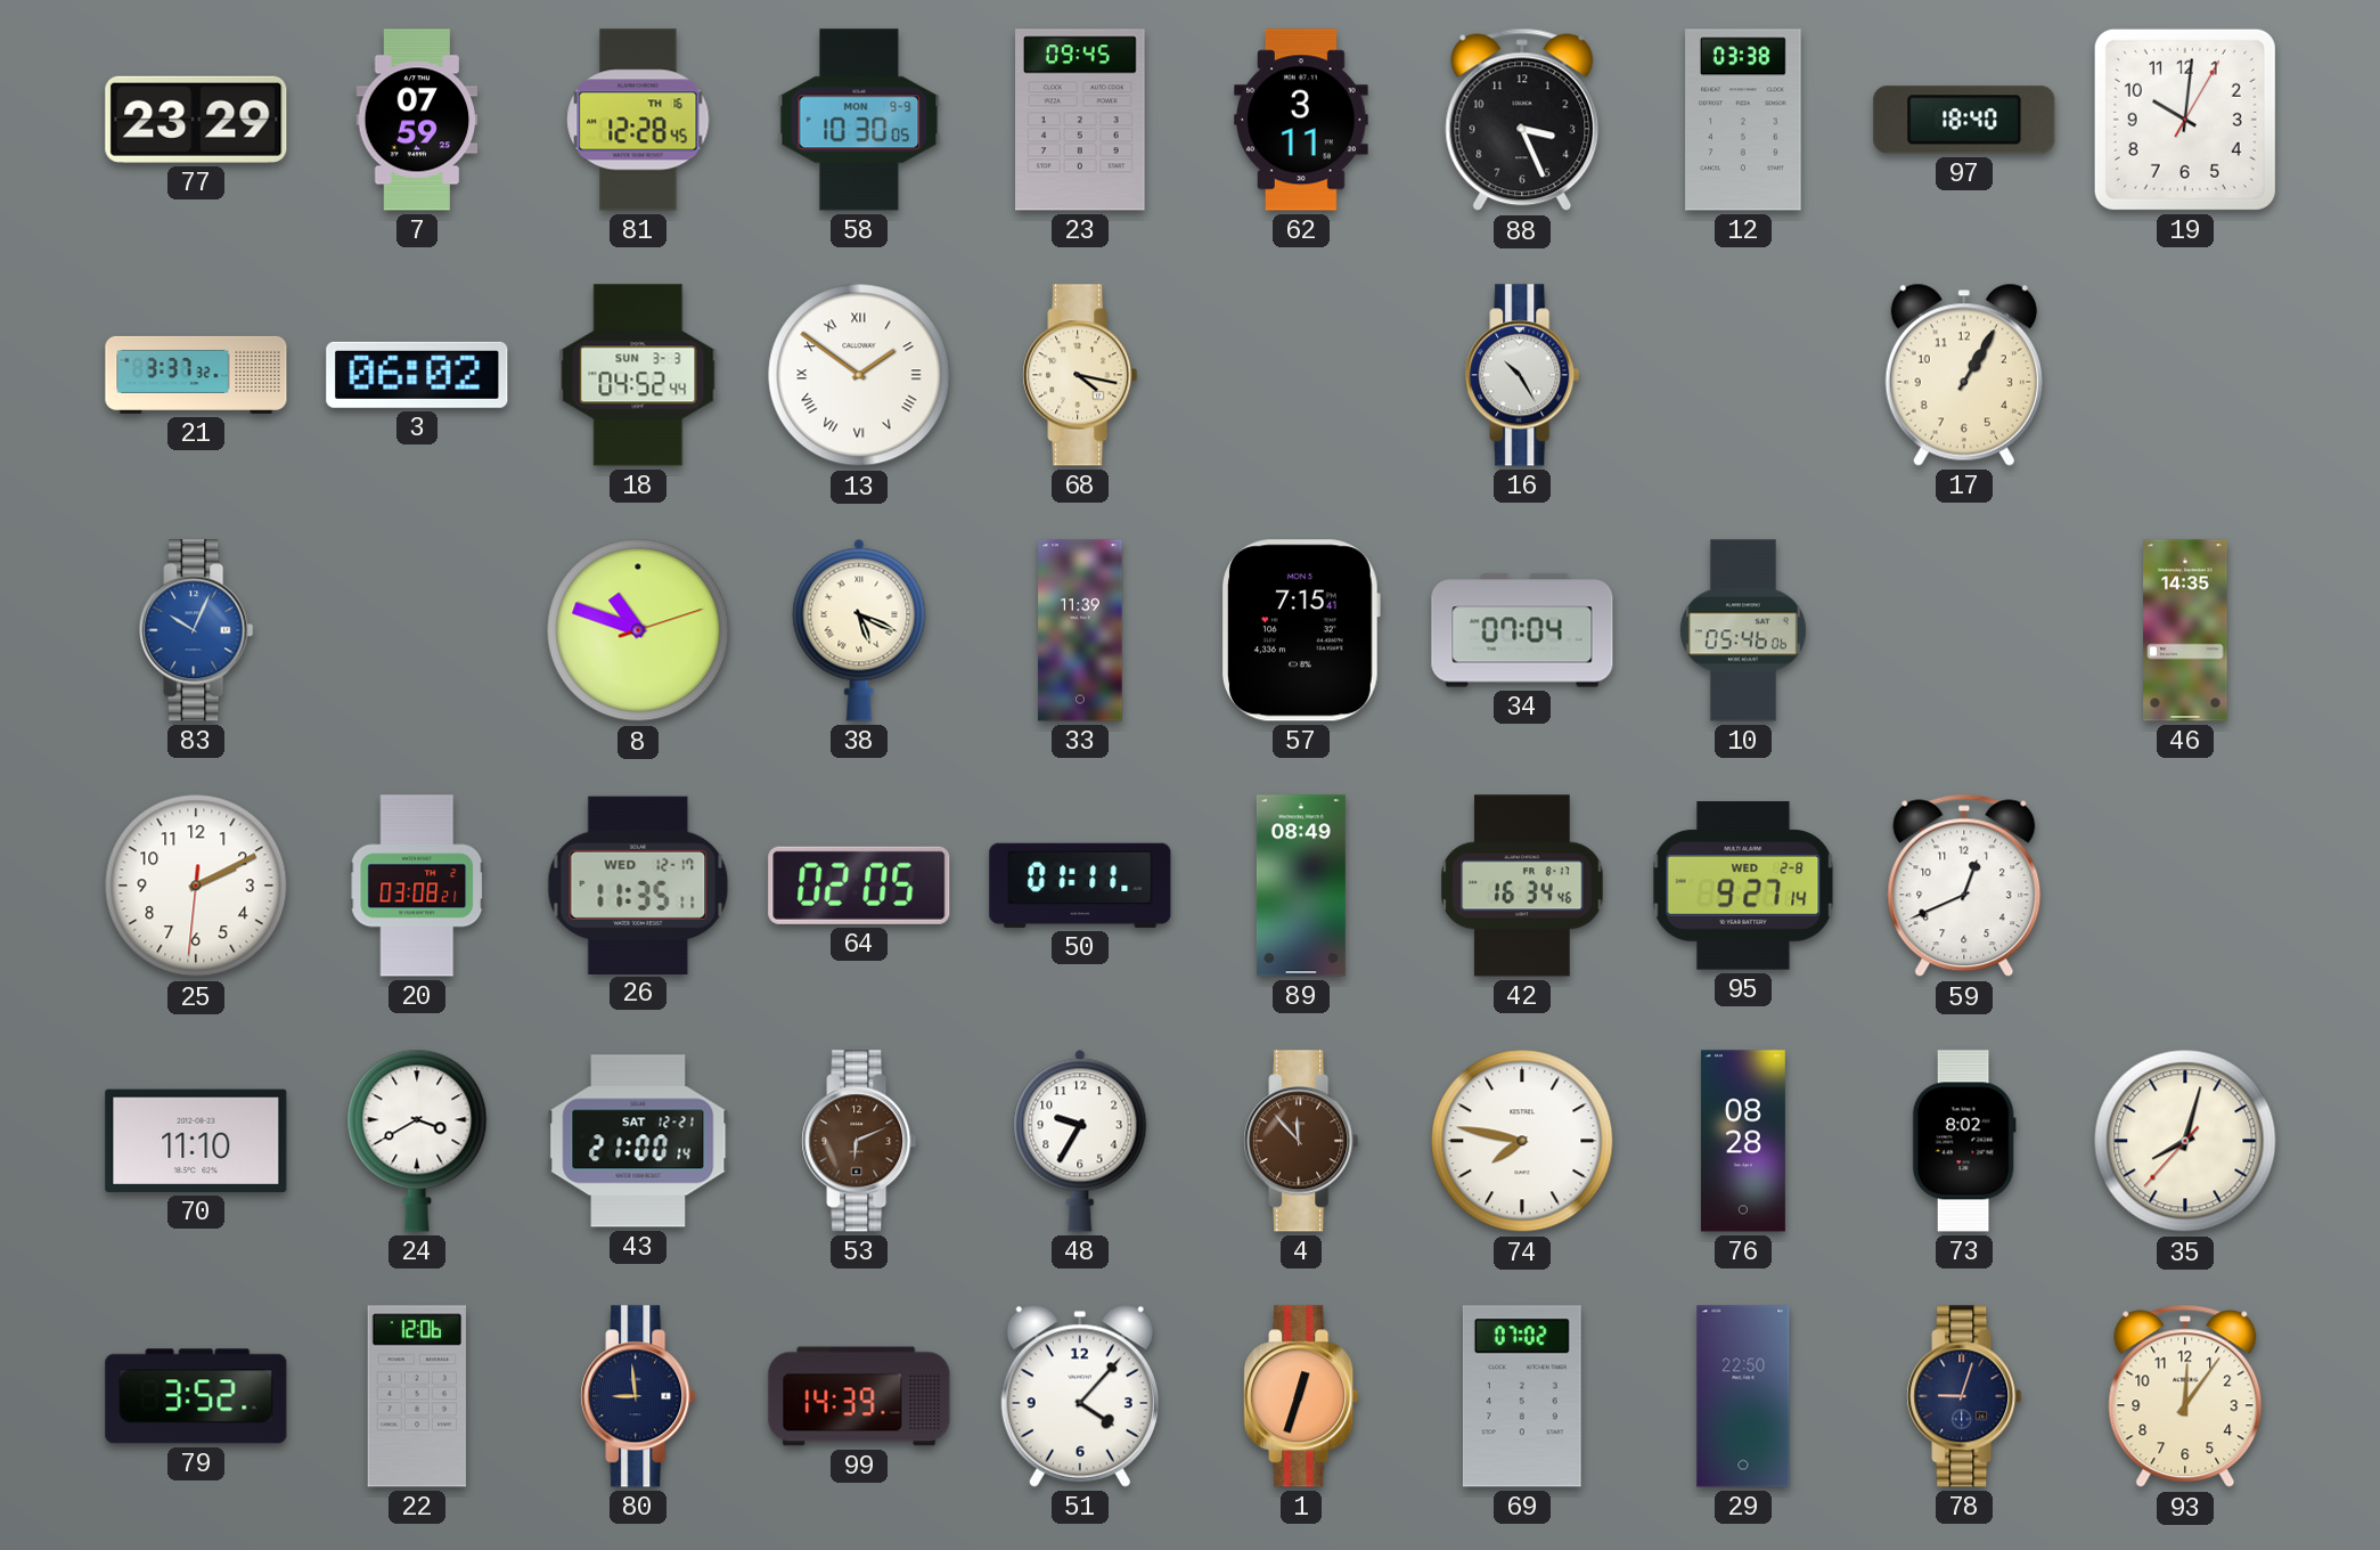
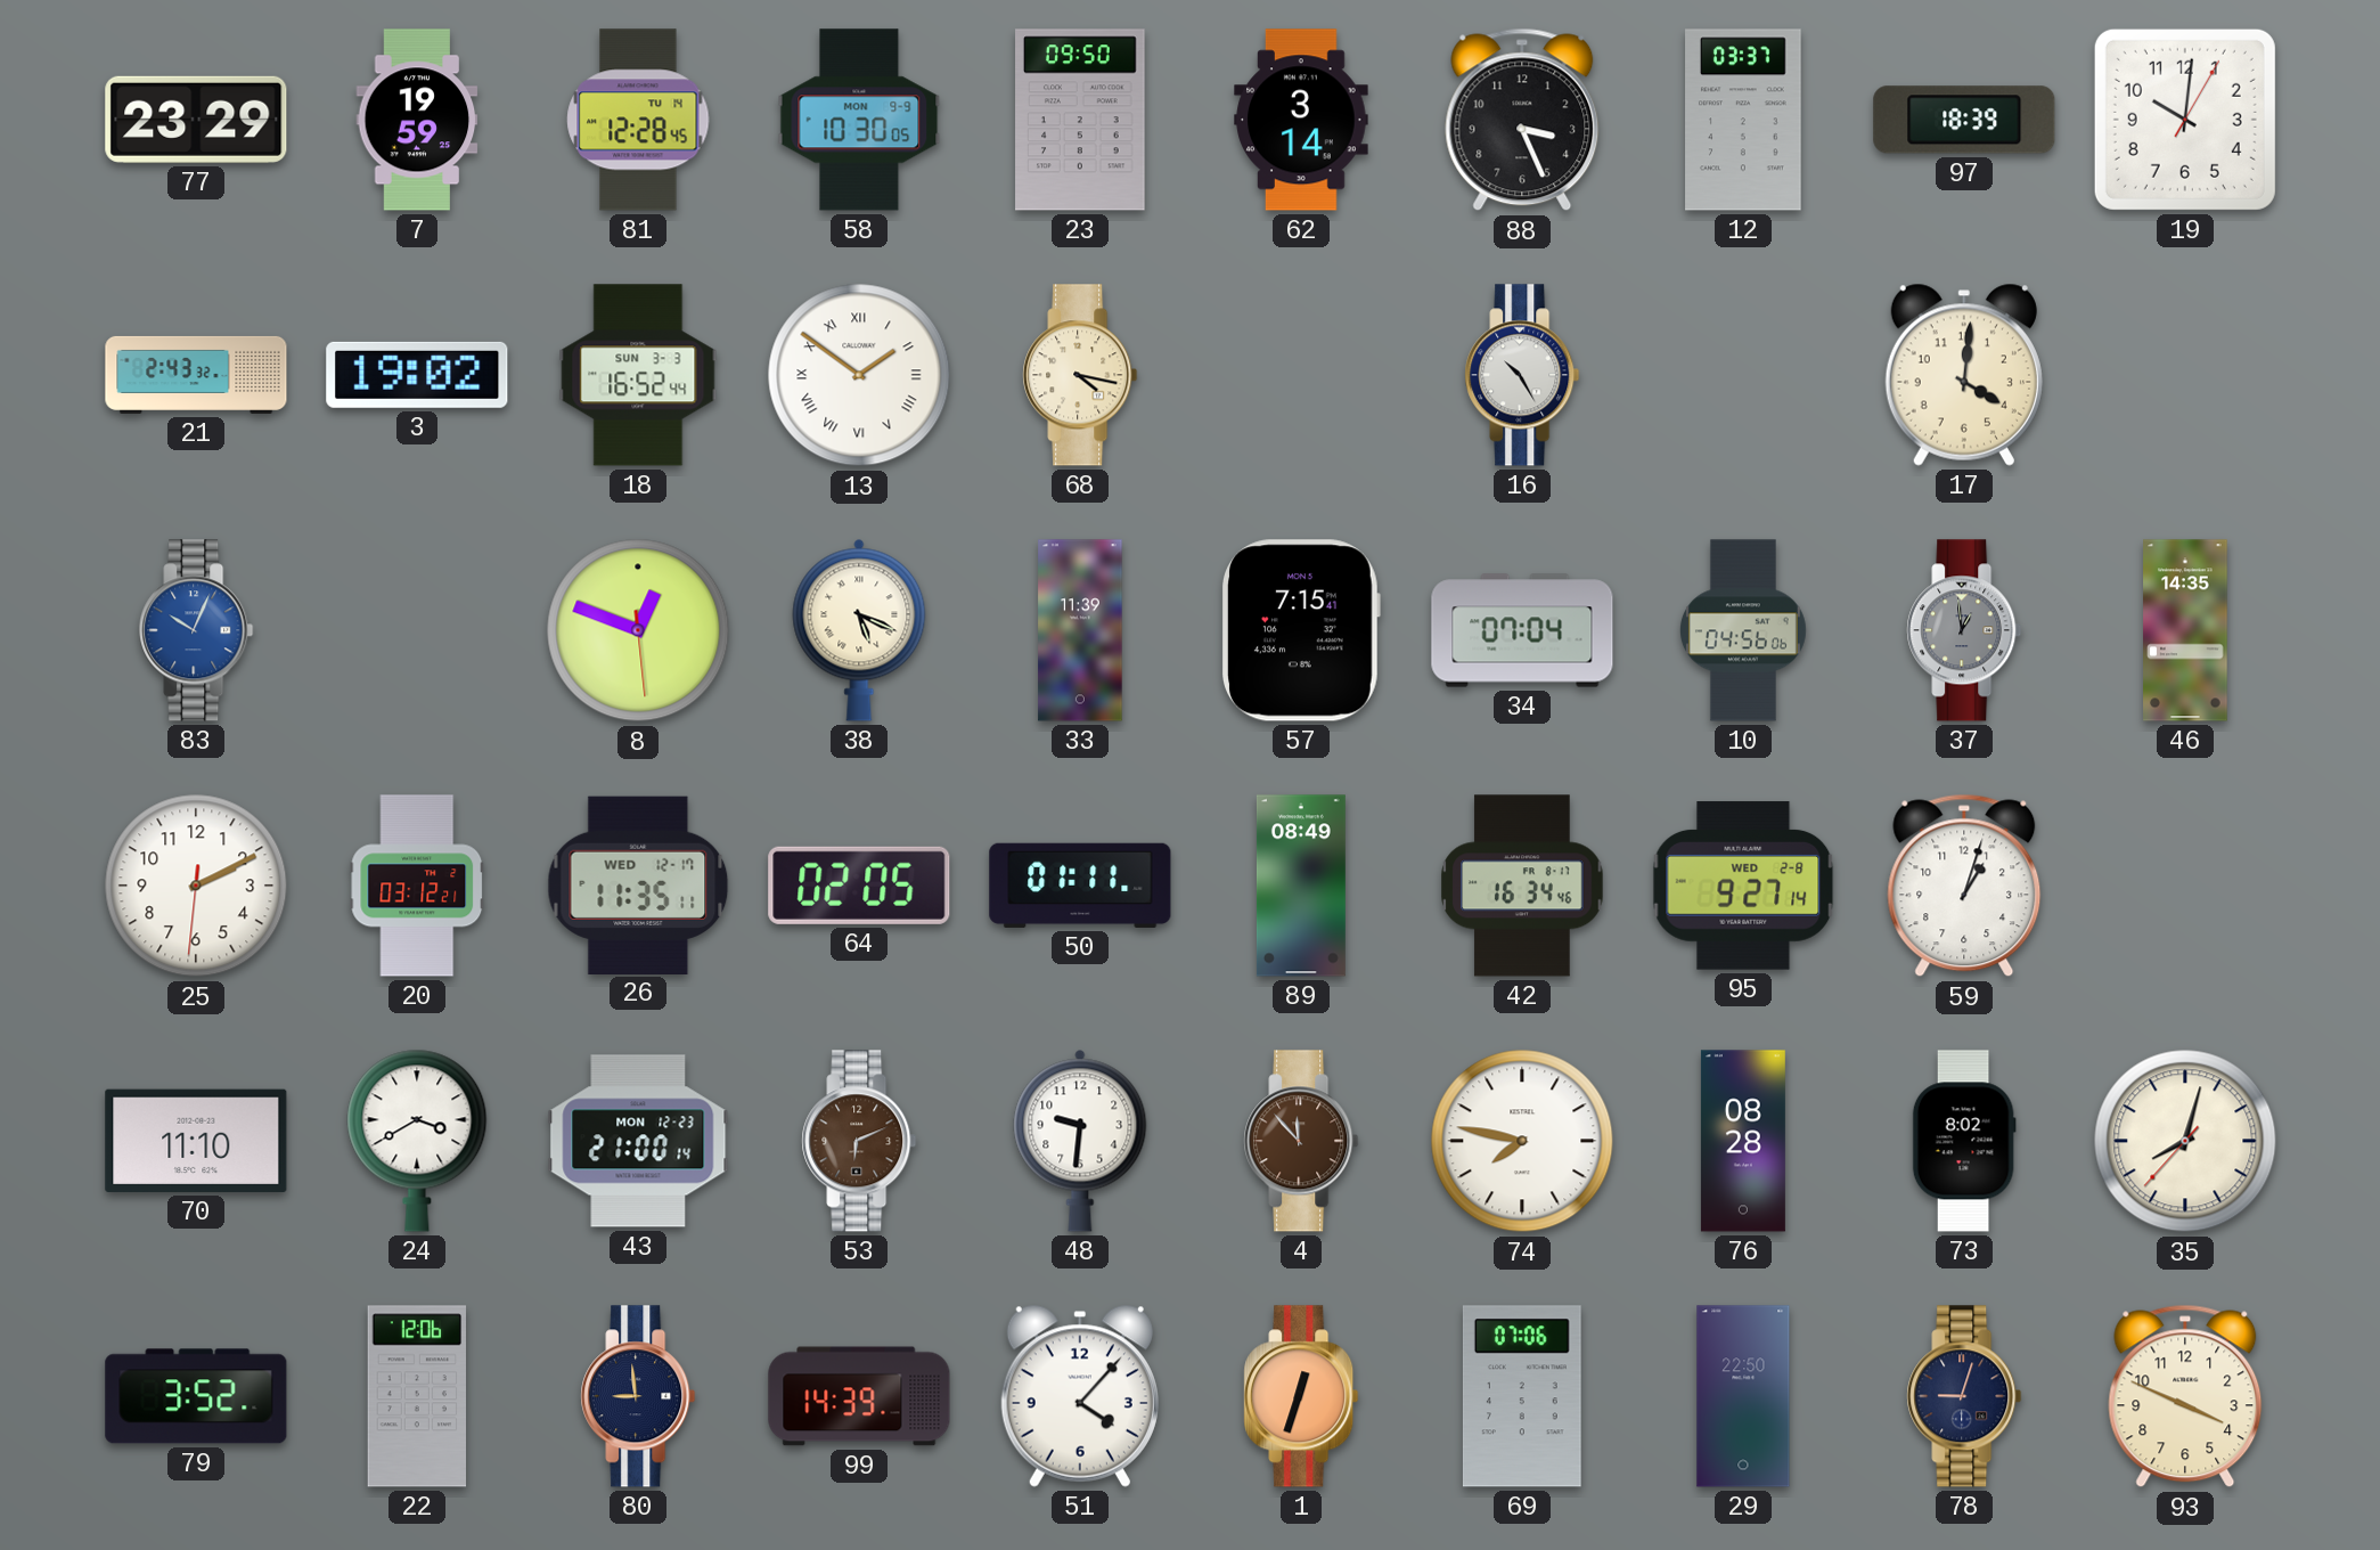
7: 07:59 -> 19:59 (417, 120)
81 date: TH 16 -> TU 14 (638, 120)
23: 09:45 -> 09:50 (1080, 120)
62: 3:11 -> 3:14 (1301, 120)
12: 03:38 -> 03:37 (1743, 120)
97: 18:40 -> 18:39 (1964, 120)
21: 3:37 -> 2:43 (196, 375)
3: 06:02 -> 19:02 (417, 375)
18: 04:52 -> 16:52 (638, 375)
17: 1:05 -> 4:01 (1964, 375)
8: 10:48 -> 12:48 (638, 630)
10: 05:46 -> 04:56 (1743, 630)
37: none -> 12:59 (1964, 630)
20: 03:08 -> 03:12 (417, 886)
59: 12:41 -> 1:03 (1964, 886)
43 date: SAT 12-21 -> MON 12-23 (638, 1141)
48: 9:35 -> 9:31 (1080, 1141)
69: 07:02 -> 07:06 (1522, 1396)
93: 12:06 -> 3:49 (2185, 1396)
